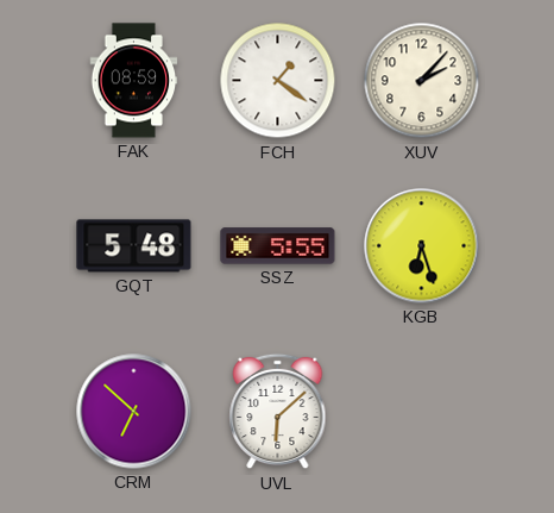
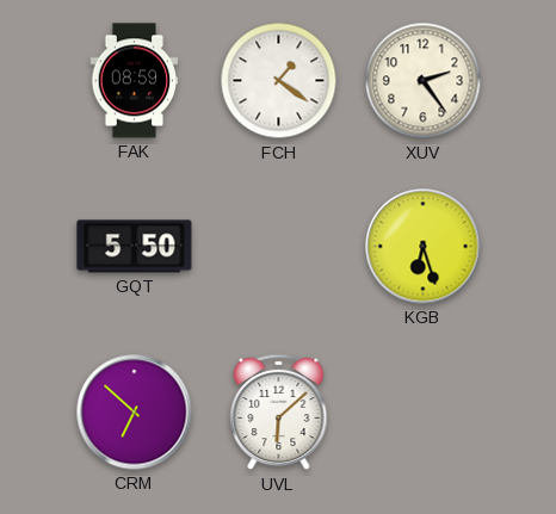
XUV: 2:07 -> 2:24 (424, 81)
GQT: 5:48 -> 5:50 (135, 247)
SSZ: 5:55 -> none (278, 246)
